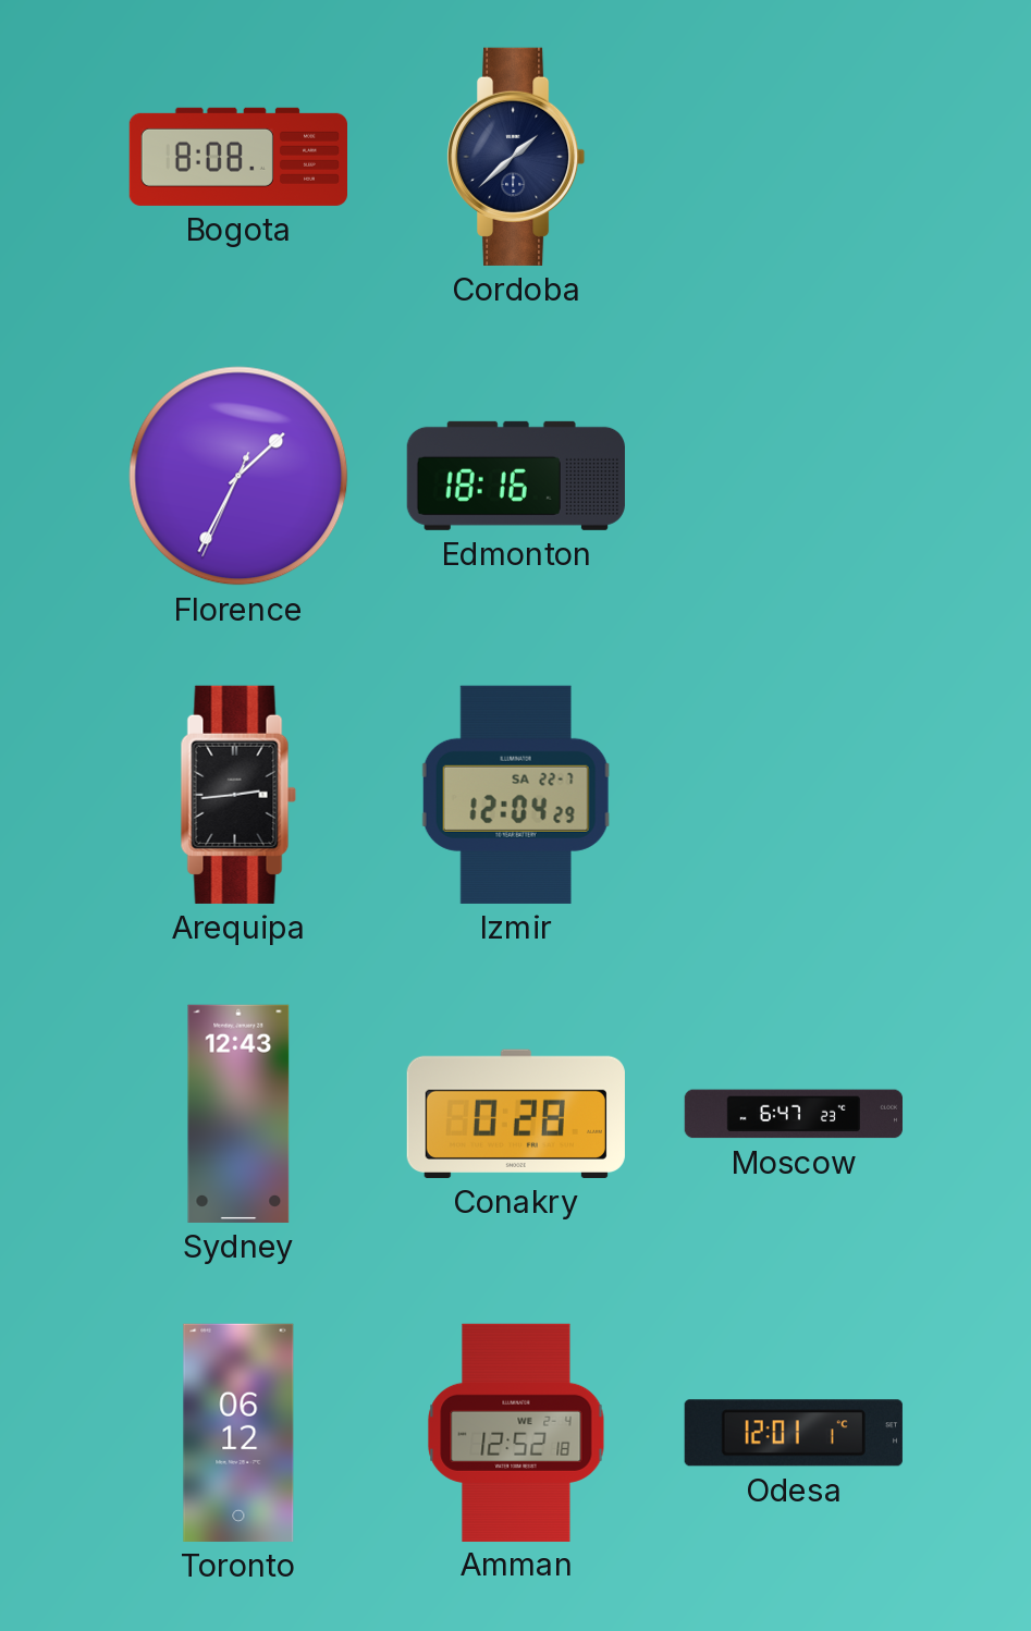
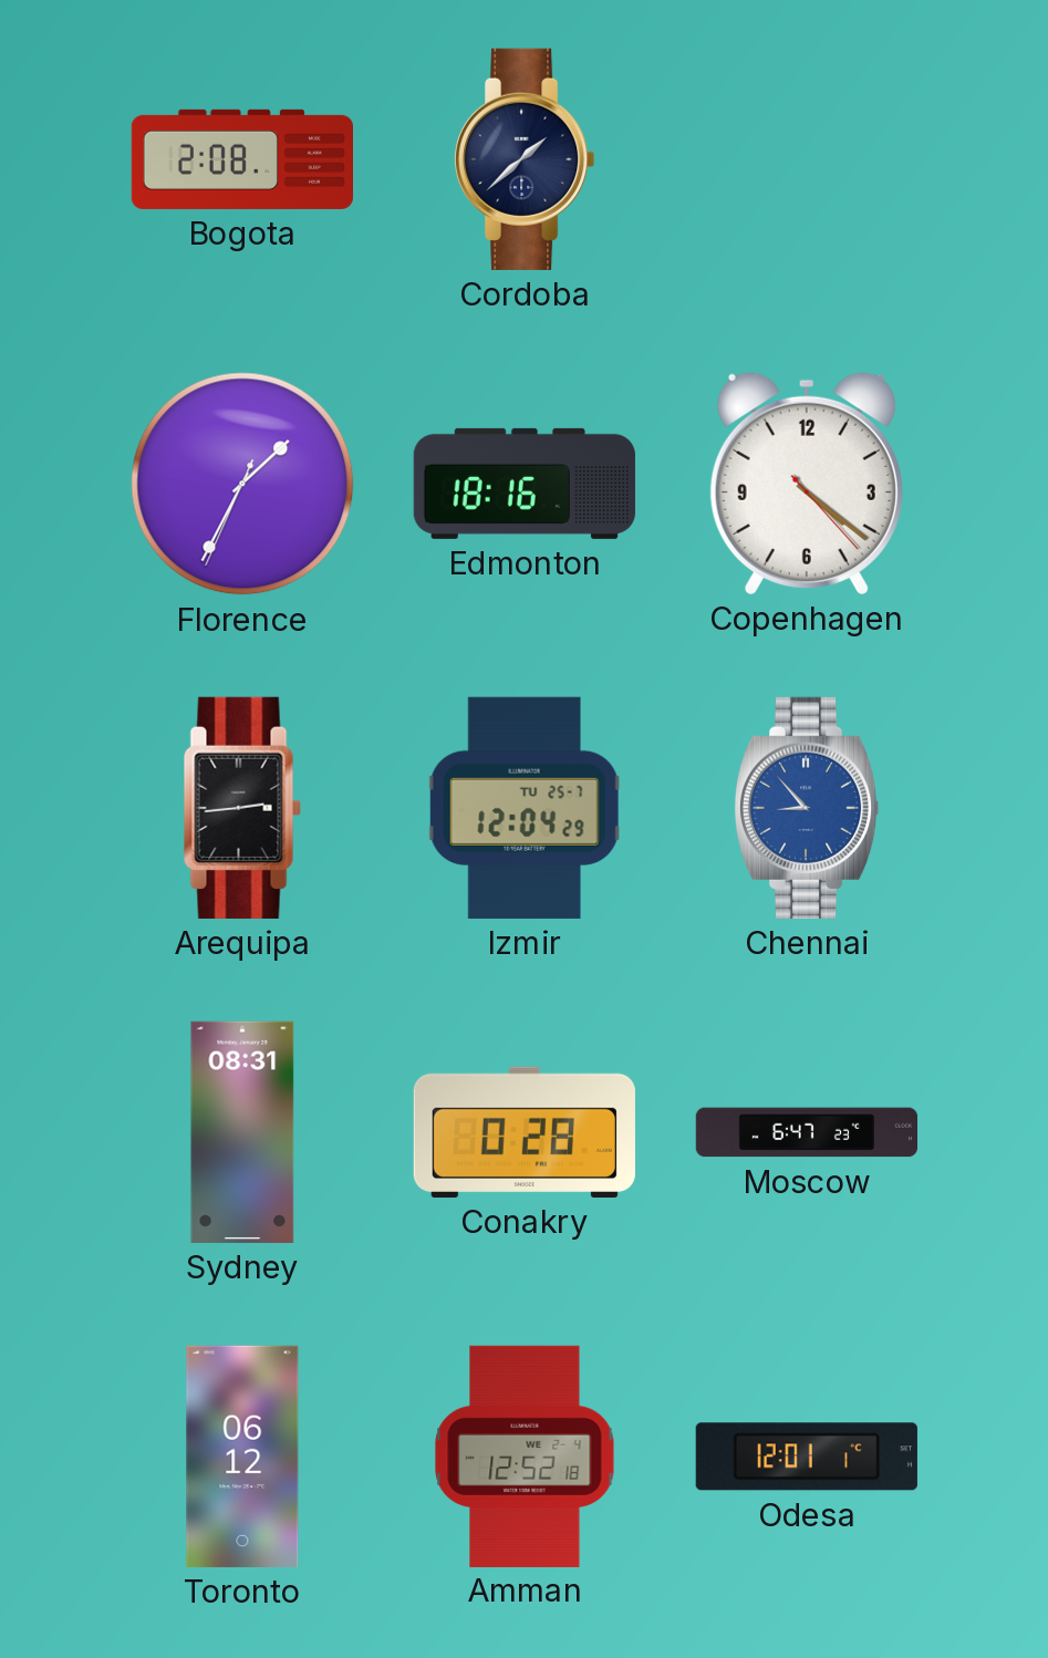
Bogota: 8:08 -> 2:08 (241, 159)
Copenhagen: none -> 4:21 (807, 483)
Izmir date: SA 22-7 -> TU 25-7 (525, 808)
Chennai: none -> 8:53 (807, 808)
Sydney: 12:43 -> 08:31 (242, 1132)
